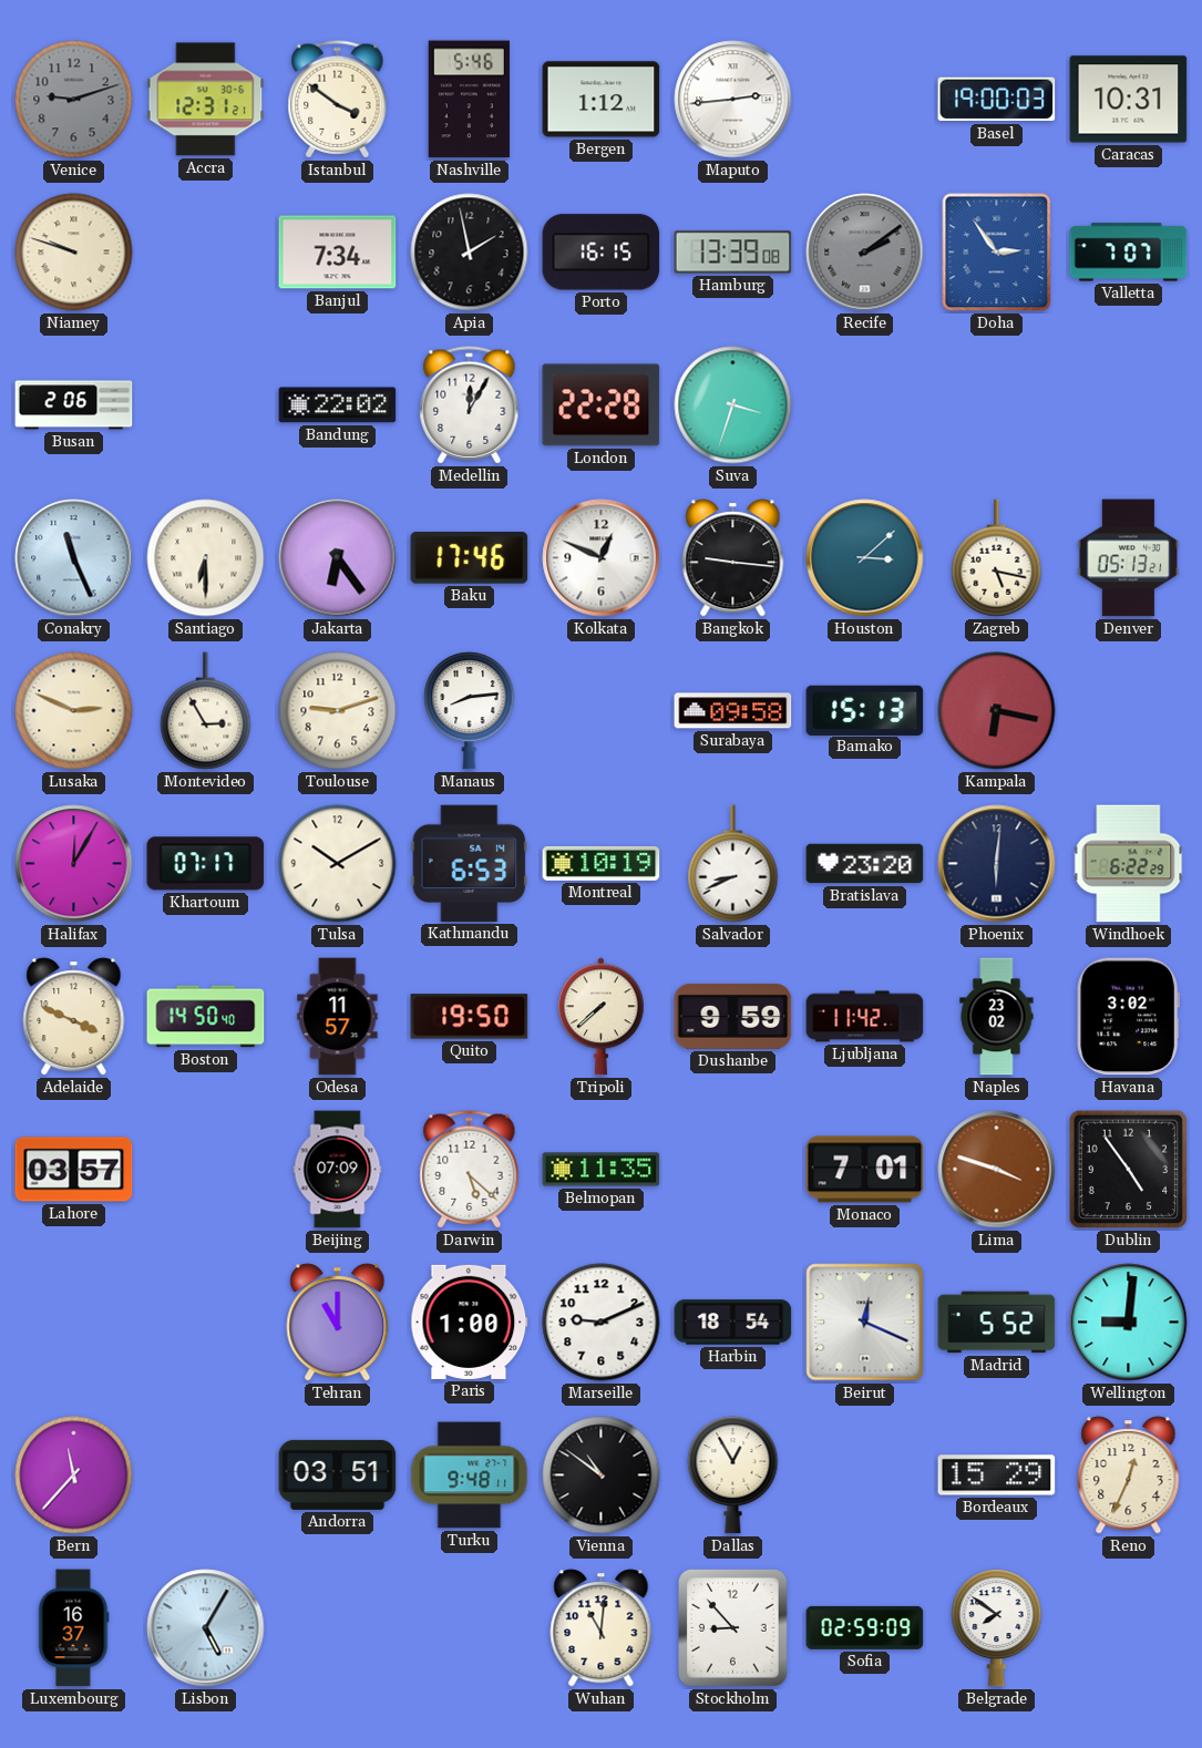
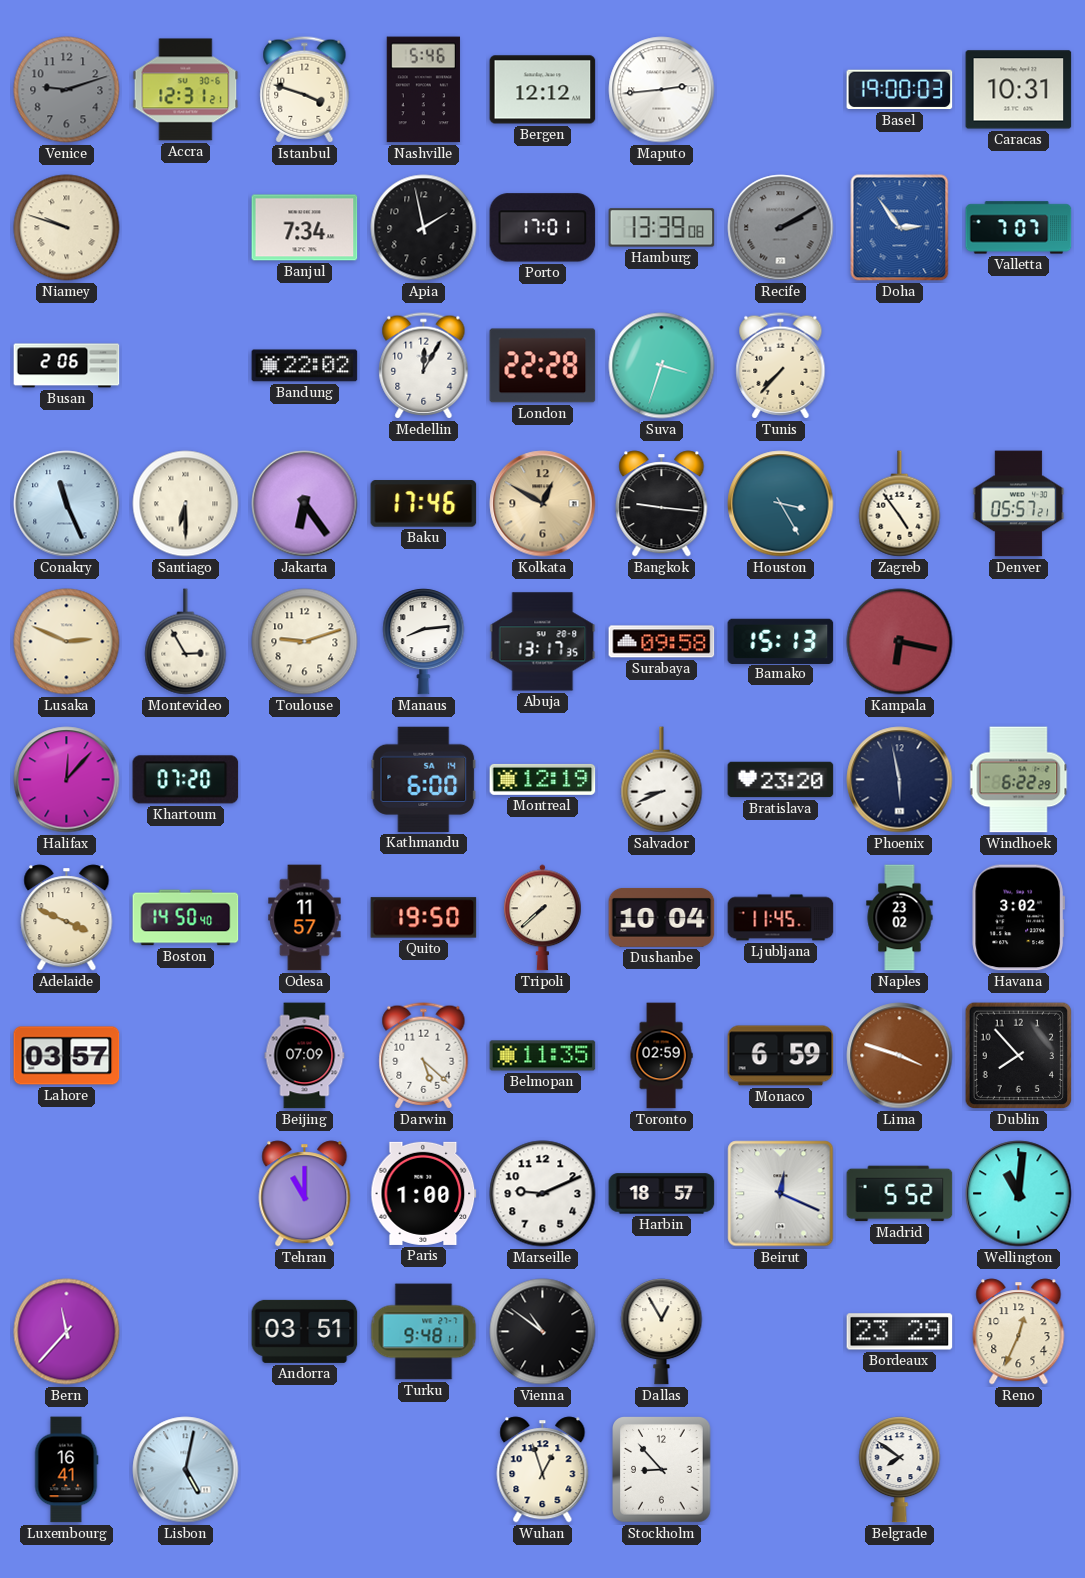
Istanbul: 3:51 -> 3:48 (305, 90)
Bergen: 1:12 -> 12:12 (543, 90)
Porto: 16:15 -> 17:01 (543, 228)
Recife: 2:09 -> 2:10 (781, 228)
Tunis: none -> 7:37 (781, 366)
Kolkata: 12:49 -> 12:50 (543, 504)
Kolkata dial: white -> champagne (543, 504)
Houston: 3:08 -> 3:25 (781, 504)
Zagreb: 5:17 -> 4:54 (900, 504)
Denver: 05:13 -> 05:57 (1019, 504)
Abuja: none -> 13:17 (543, 642)
Halifax: 12:05 -> 12:07 (67, 780)
Khartoum: 07:17 -> 07:20 (186, 780)
Tulsa: 10:10 -> none (338, 864)
Kathmandu: 6:53 -> 6:00 (424, 779)
Montreal: 10:19 -> 12:19 (543, 779)
Phoenix: 6:01 -> 5:58 (900, 780)
Dushanbe: 9:59 -> 10:04 (662, 917)
Ljubljana: 11:42 -> 11:45 (781, 918)
Toronto: none -> 02:59 (661, 1056)
Monaco: 7:01 -> 6:59 (781, 1056)
Dublin: 4:54 -> 7:53 (1019, 1056)
Harbin: 18:54 -> 18:57 (662, 1194)
Wellington: 9:01 -> 11:01 (1019, 1194)
Bordeaux: 15:29 -> 23:29 (900, 1332)
Luxembourg: 16:37 -> 16:41 (66, 1470)
Lisbon: 5:05 -> 5:02 (186, 1470)
Wuhan: 11:01 -> 12:57 (543, 1470)
Sofia: 02:59 -> none (865, 1627)
